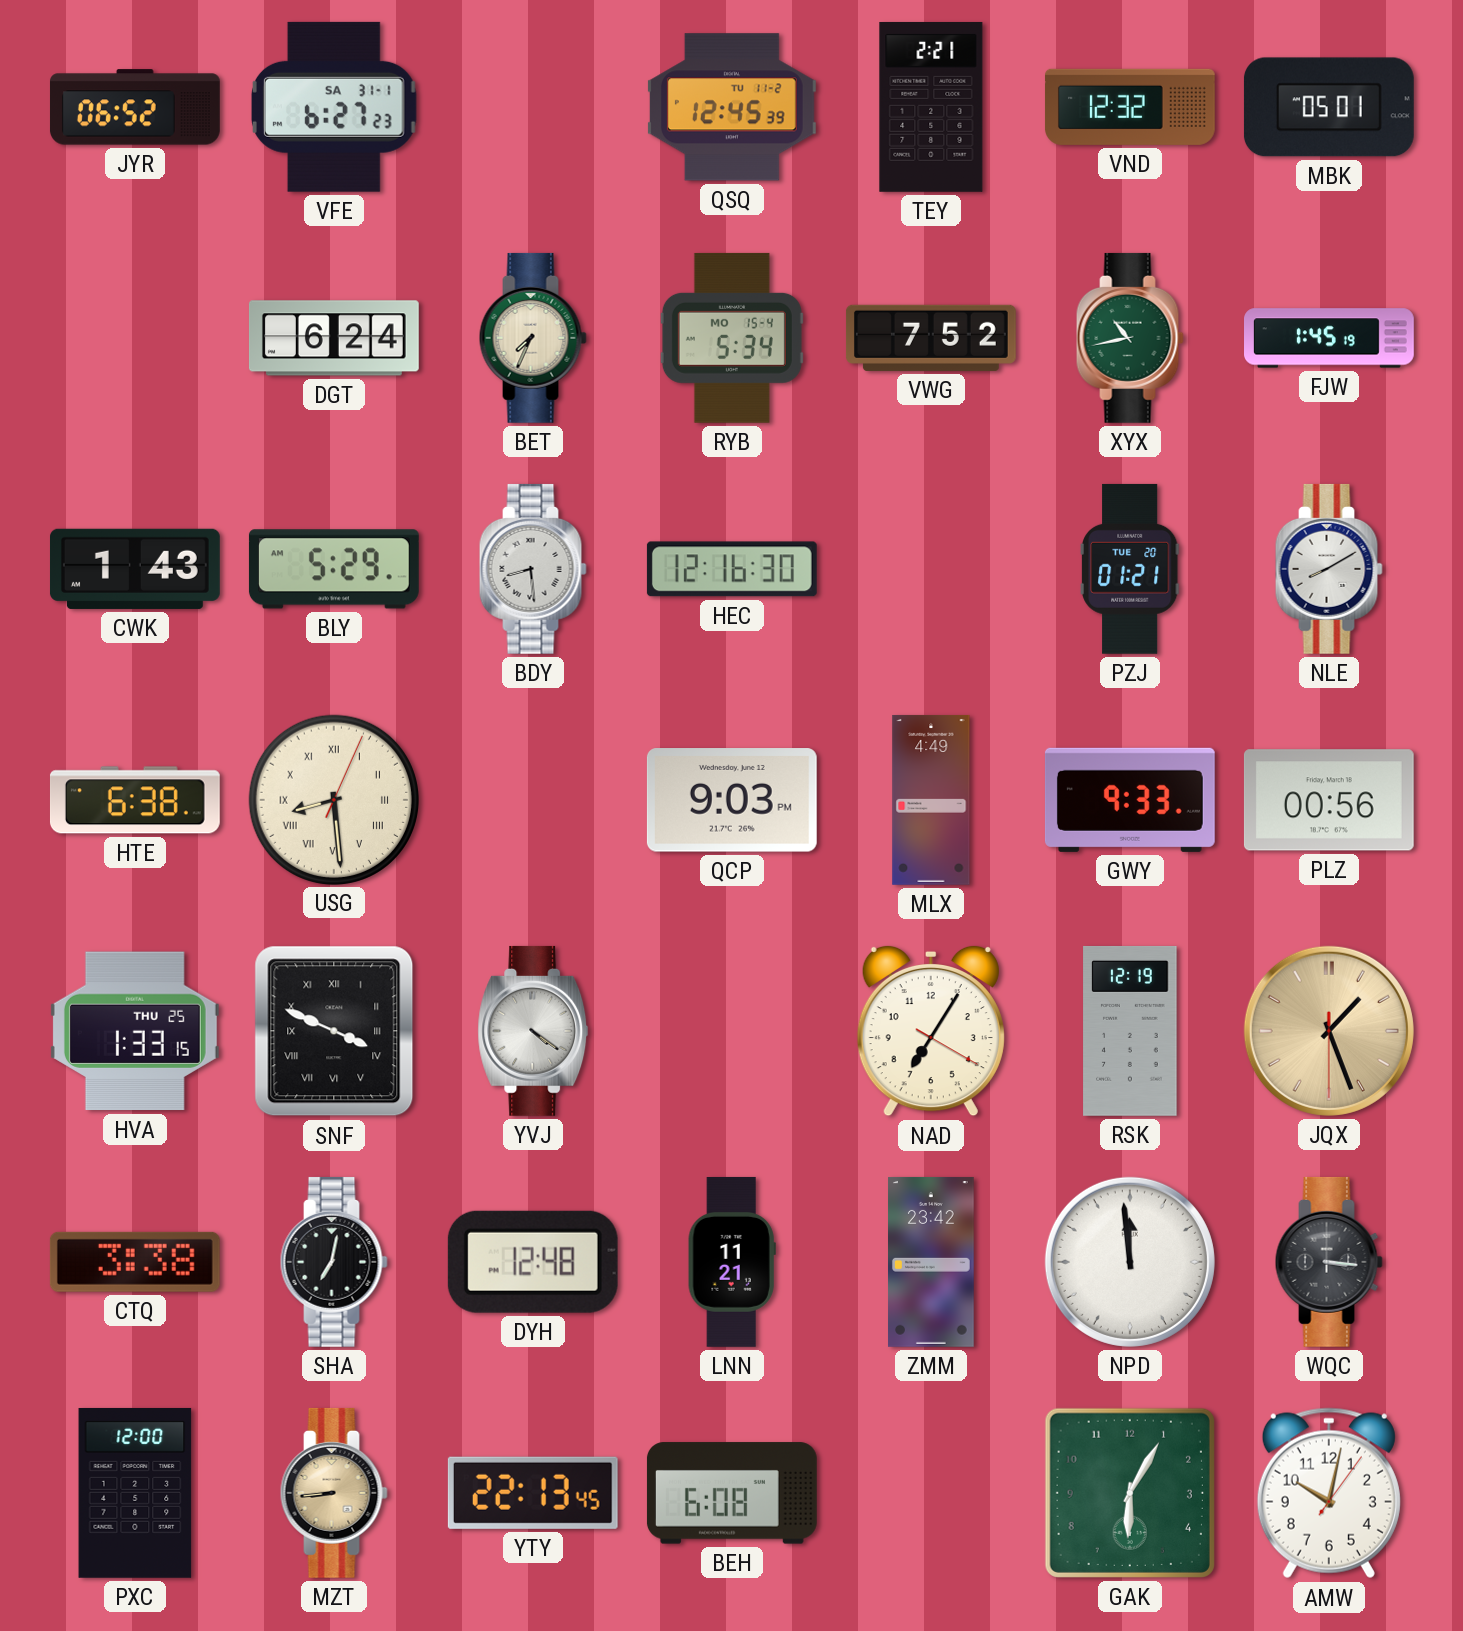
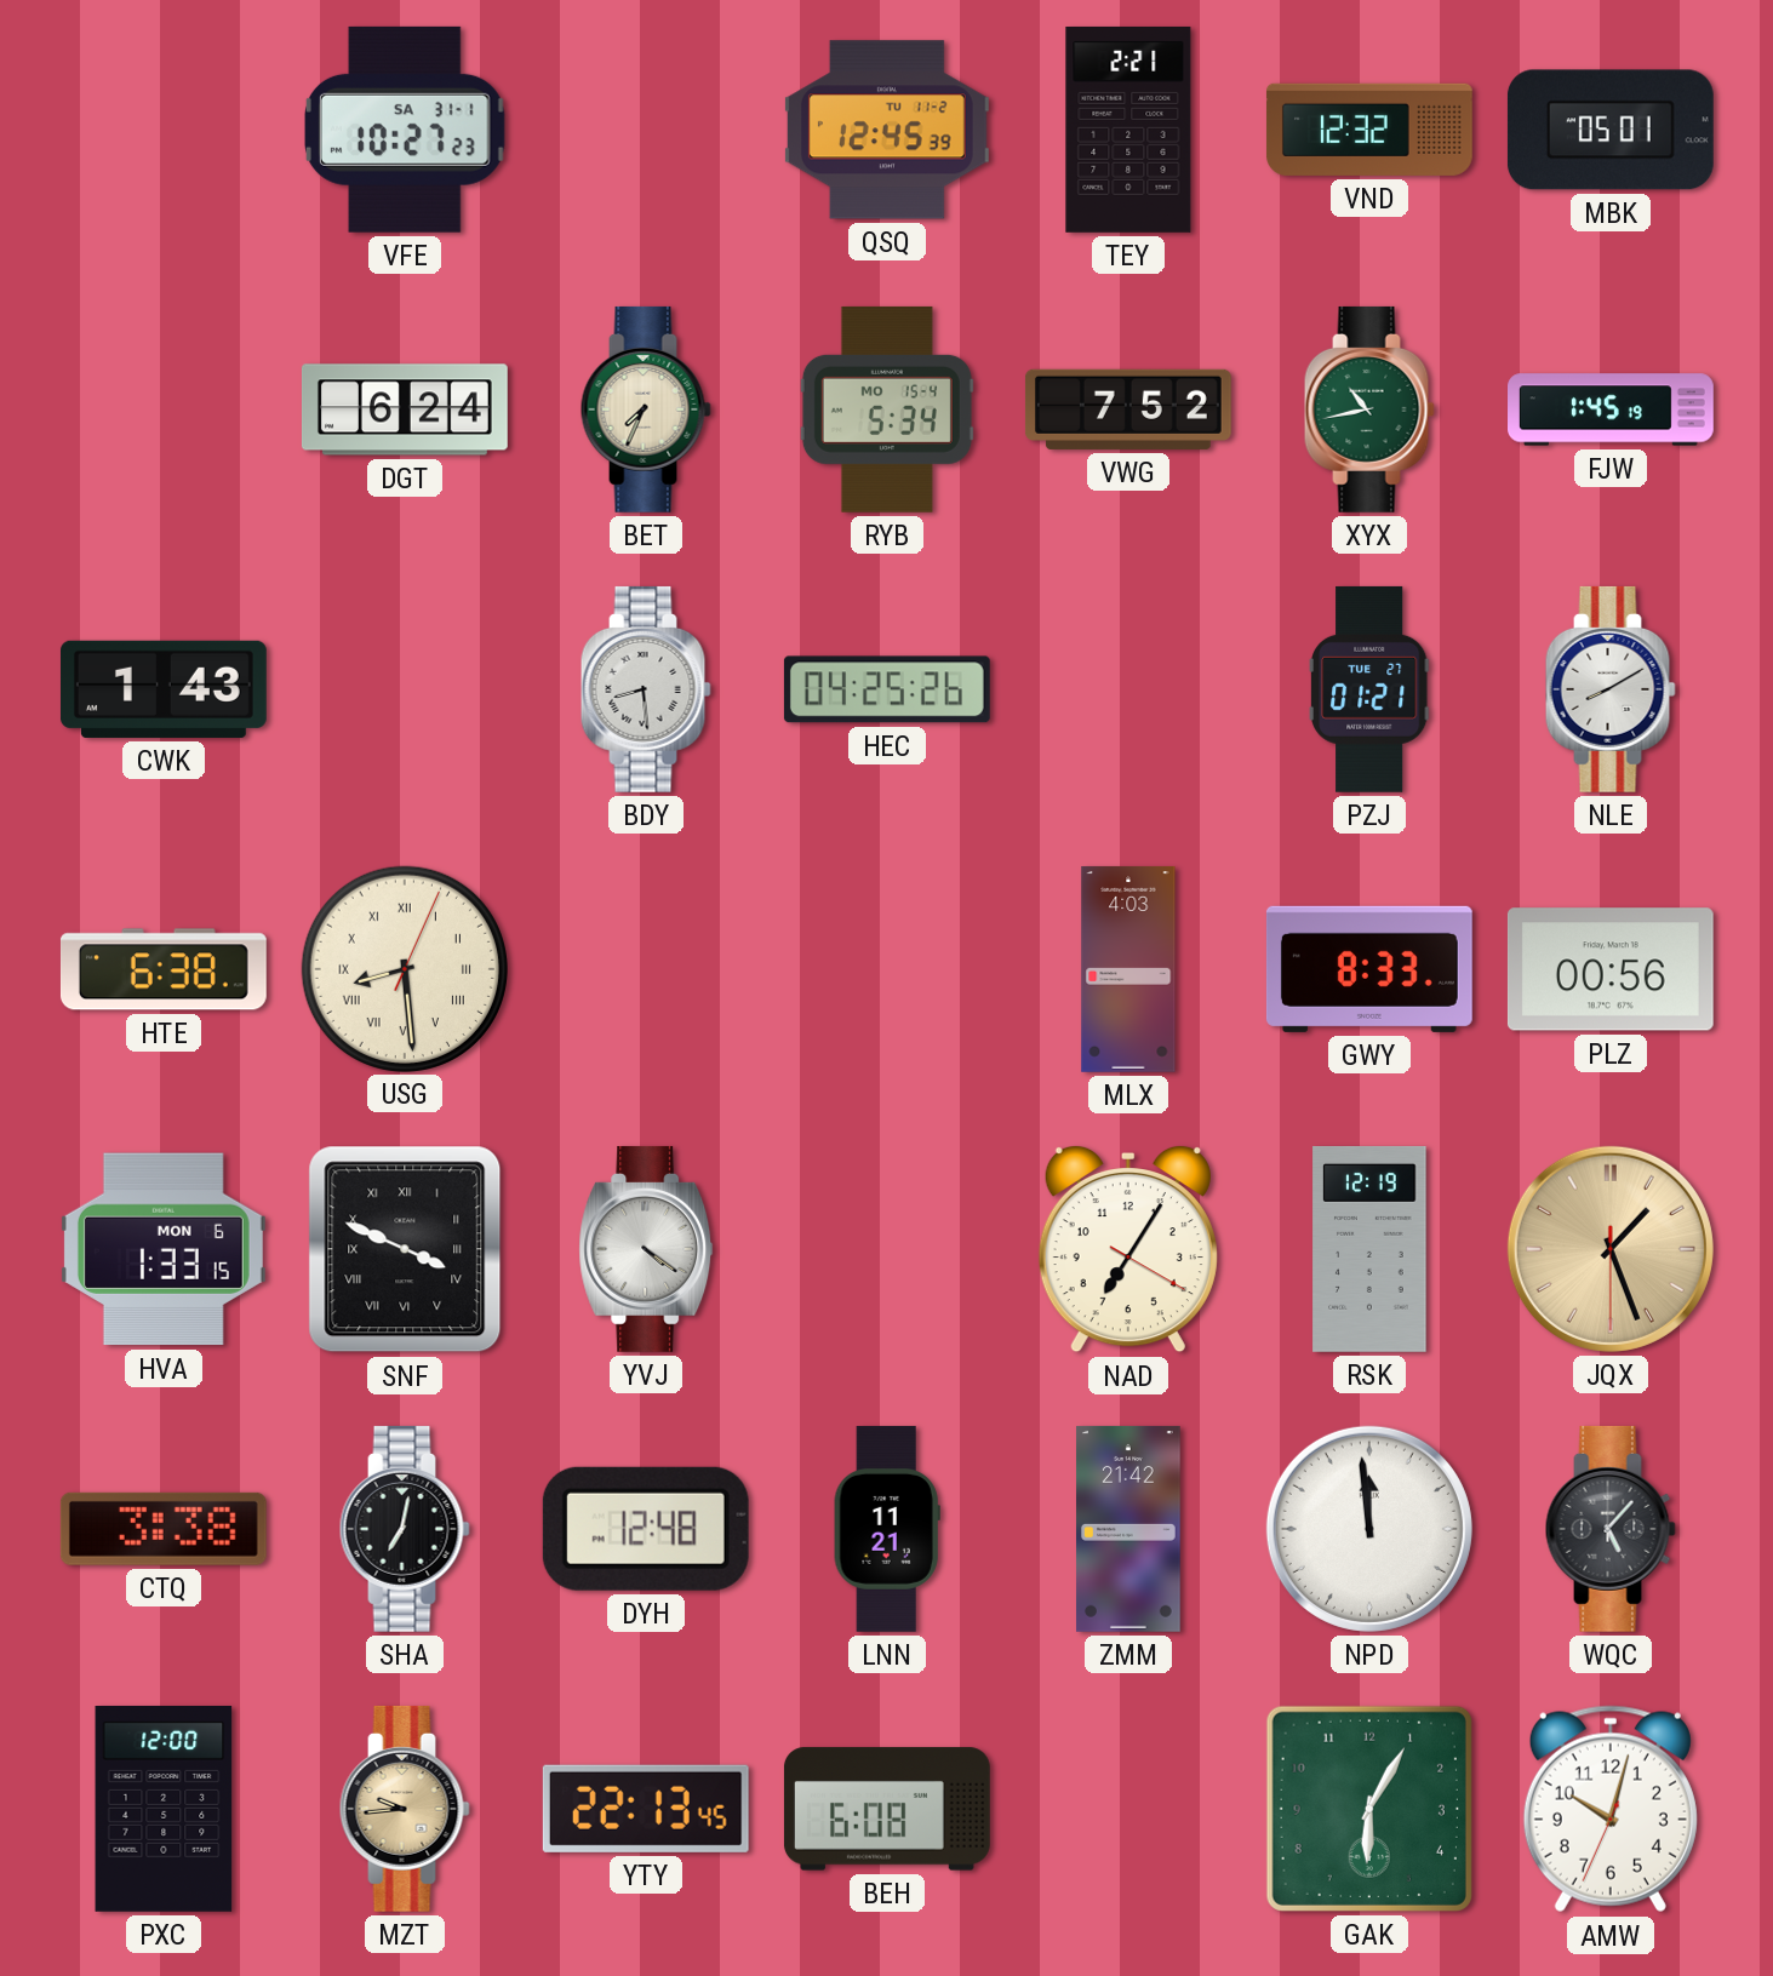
JYR: 06:52 -> none (135, 107)
VFE: 6:27 -> 10:27 (405, 130)
BLY: 5:29 -> none (334, 569)
HEC: 12:16 -> 04:25 (887, 689)
PZJ date: TUE 20 -> TUE 27 (1371, 689)
QCP: 9:03 -> none (732, 800)
MLX: 4:49 -> 4:03 (1128, 969)
GWY: 9:33 -> 8:33 (1369, 969)
HVA date: THU 25 -> MON 6 (164, 1249)
ZMM: 23:42 -> 21:42 (1129, 1529)
WQC: 3:16 -> 5:07 (1611, 1529)
MZT: 8:44 -> 9:44 (405, 1809)
AMW: 10:02:06 -> 10:02:34 (1611, 1809)
